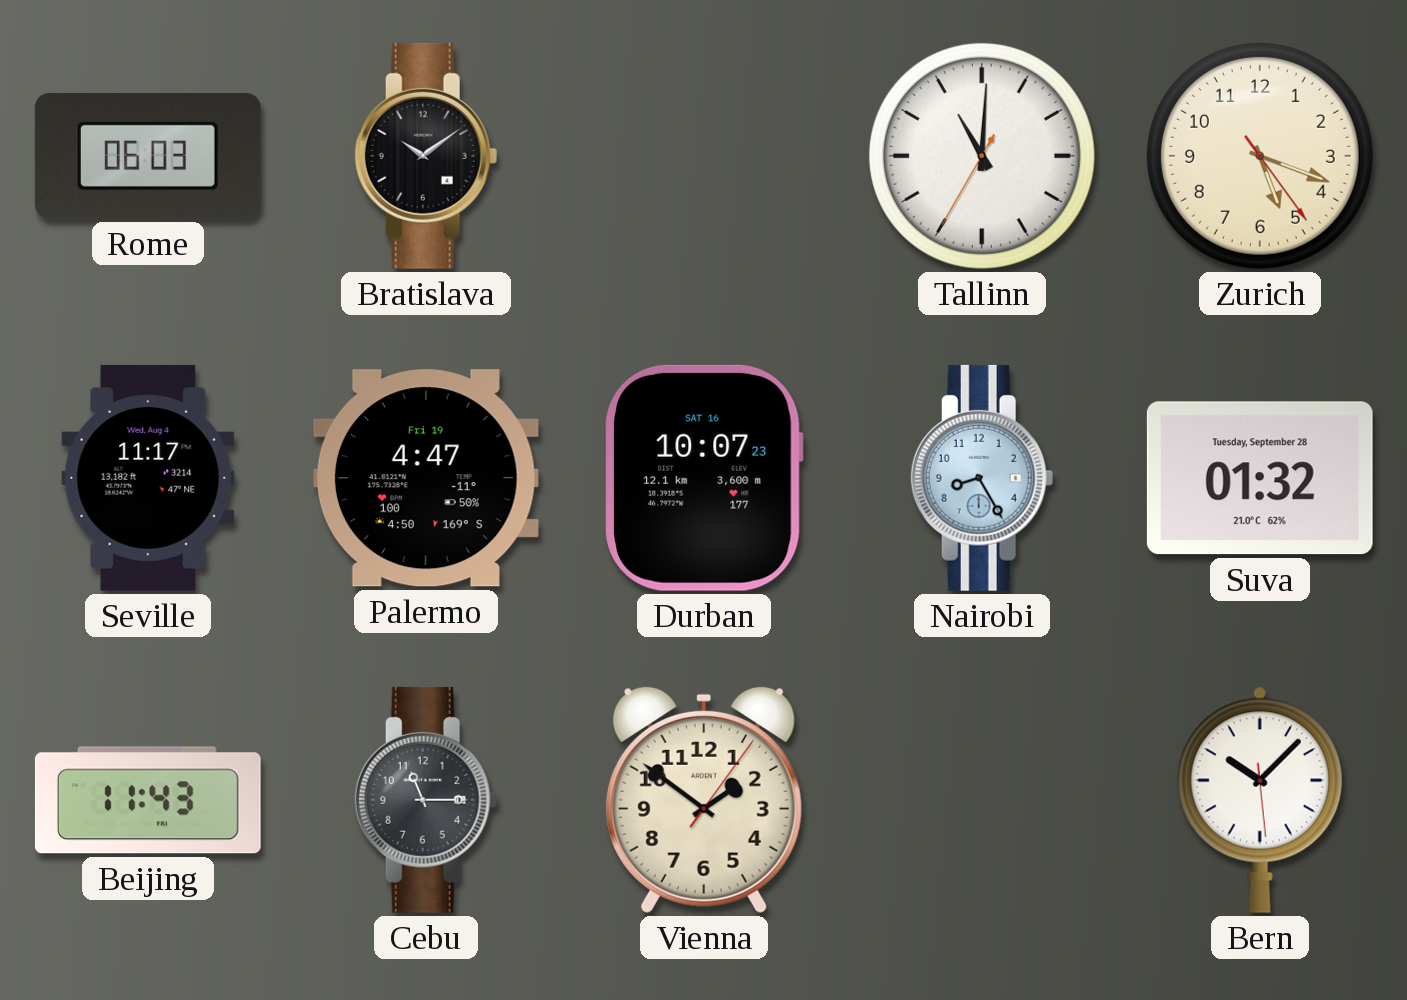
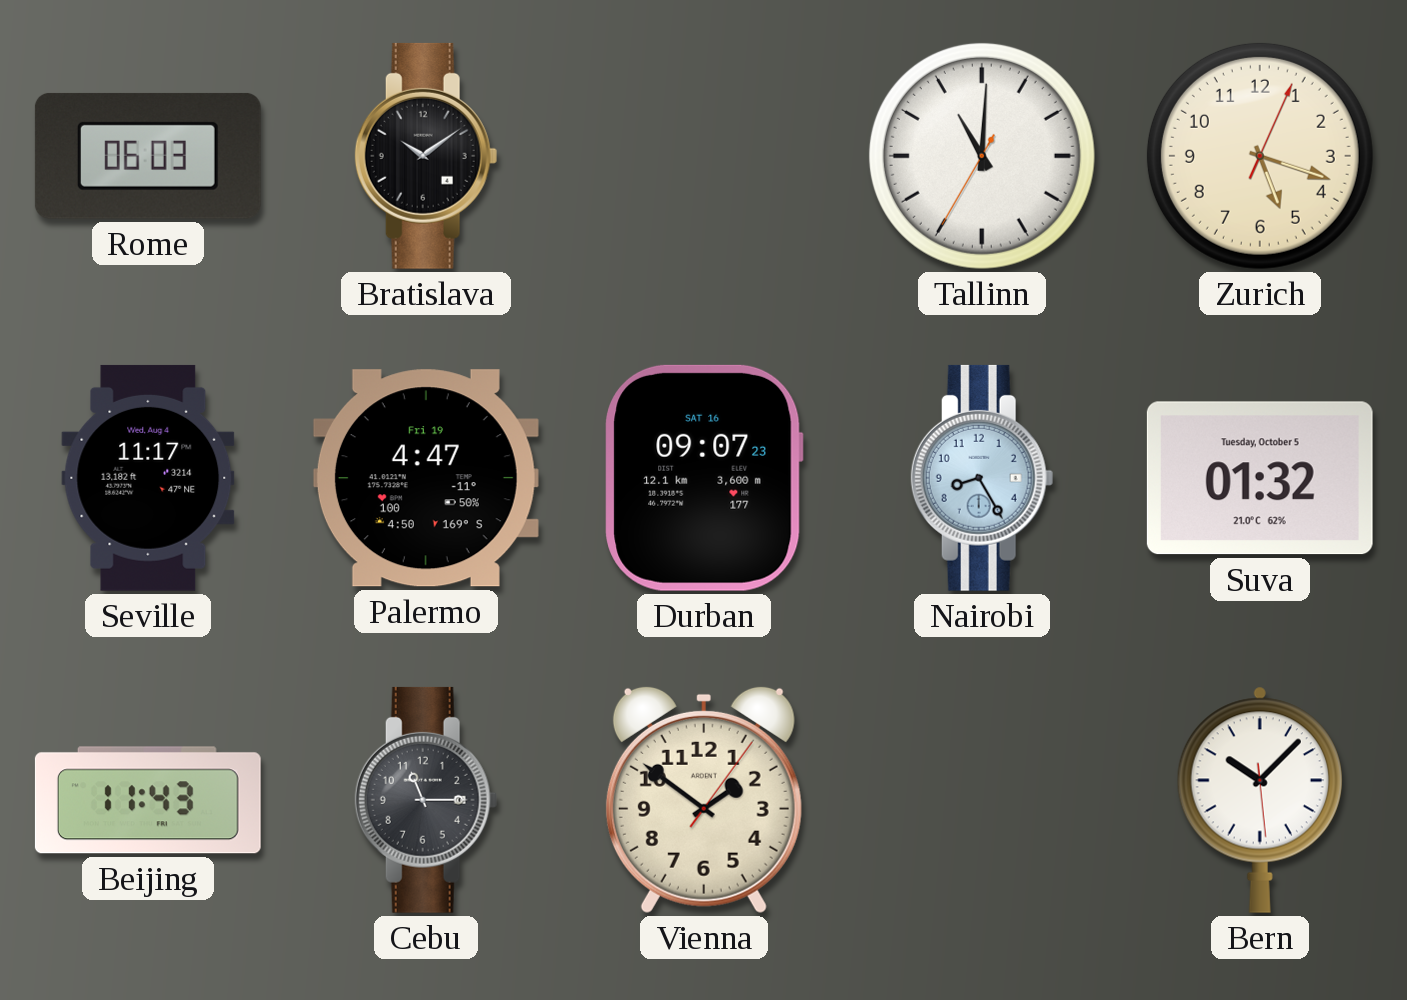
Zurich: 5:18:24 -> 5:18:04 (1260, 156)
Durban: 10:07 -> 09:07 (704, 478)
Suva date: Tuesday, September 28 -> Tuesday, October 5 (1260, 478)
